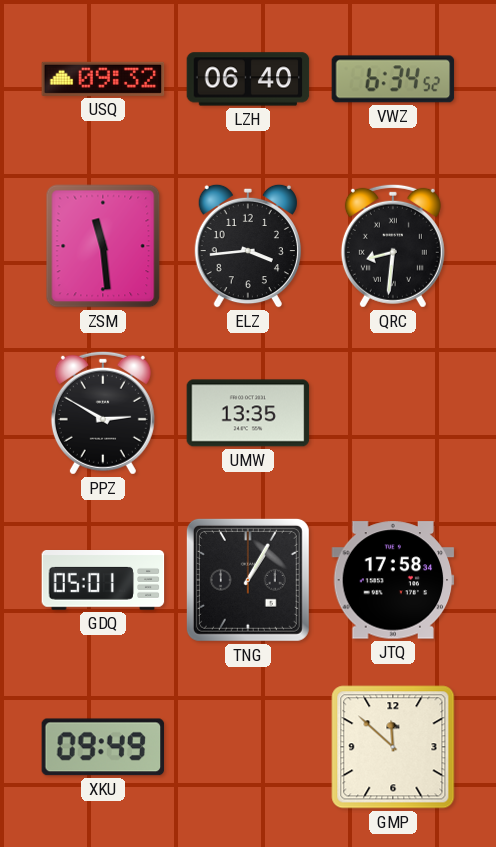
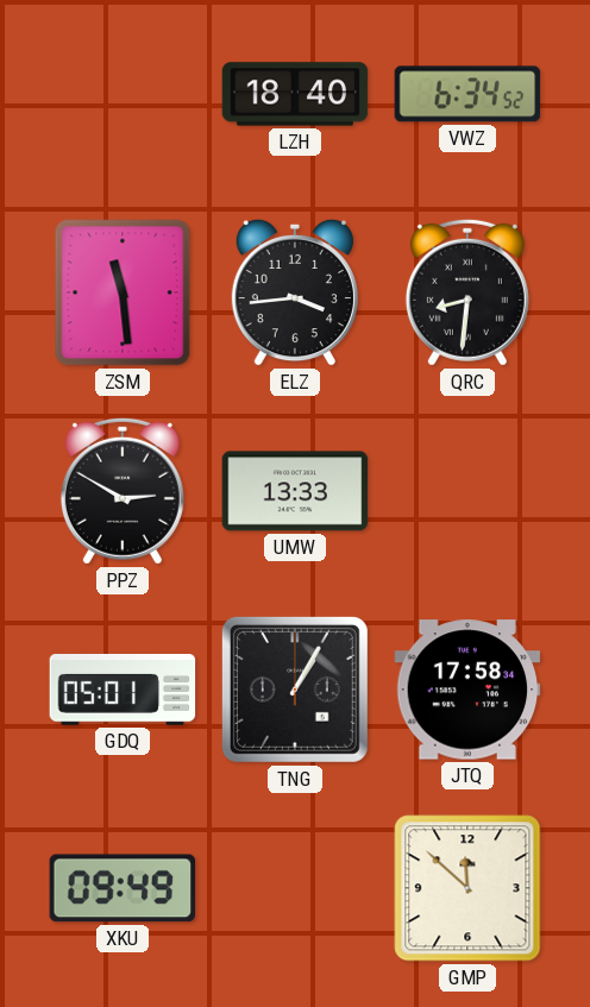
USQ: 09:32 -> none (103, 79)
LZH: 06:40 -> 18:40 (295, 94)
UMW: 13:35 -> 13:33 (295, 491)
